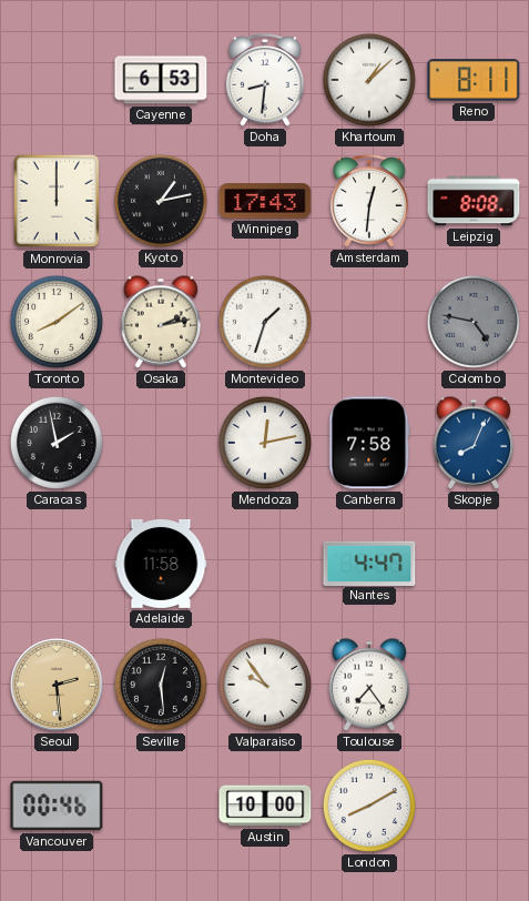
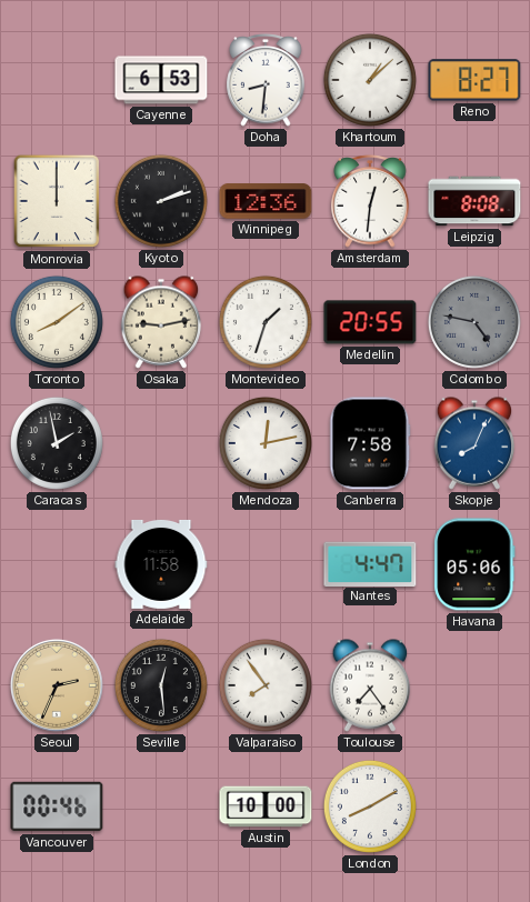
Reno: 8:11 -> 8:27 (474, 80)
Kyoto: 1:13 -> 2:12 (161, 201)
Winnipeg: 17:43 -> 12:36 (266, 201)
Osaka: 2:13 -> 9:13 (161, 322)
Medellin: none -> 20:55 (370, 322)
Havana: none -> 05:06 (474, 564)
Seoul: 2:29 -> 2:34 (57, 685)
Valparaiso: 9:54 -> 7:54 (266, 685)
